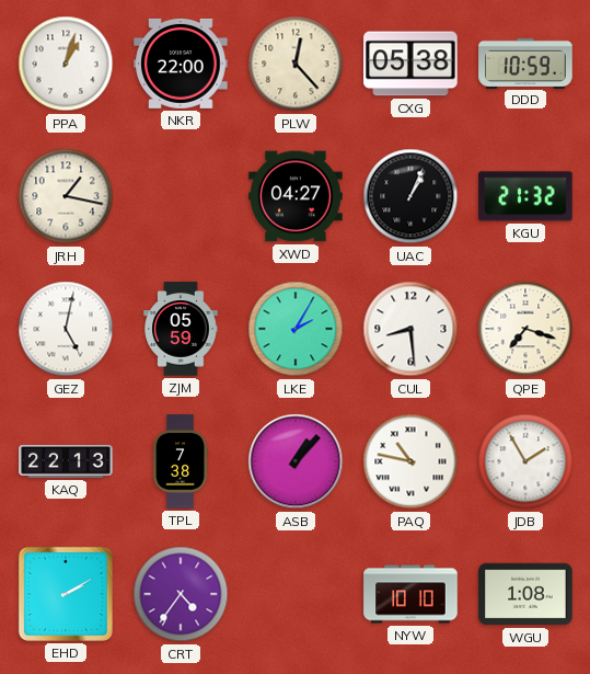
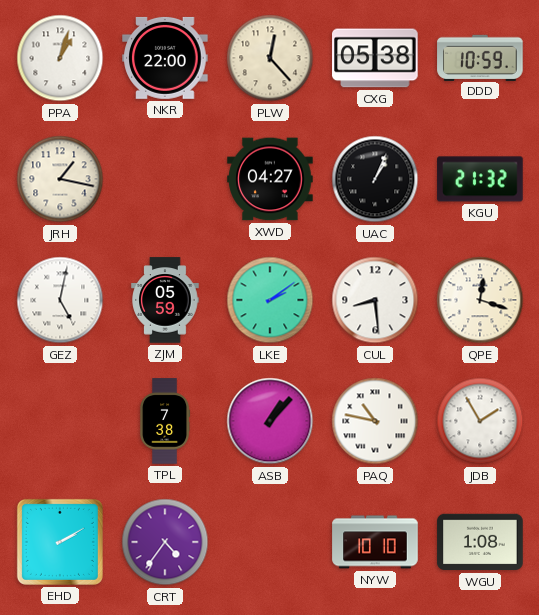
LKE: 2:05 -> 2:09 (270, 300)
QPE: 7:18 -> 12:18 (480, 300)
KAQ: 22:13 -> none (66, 461)
